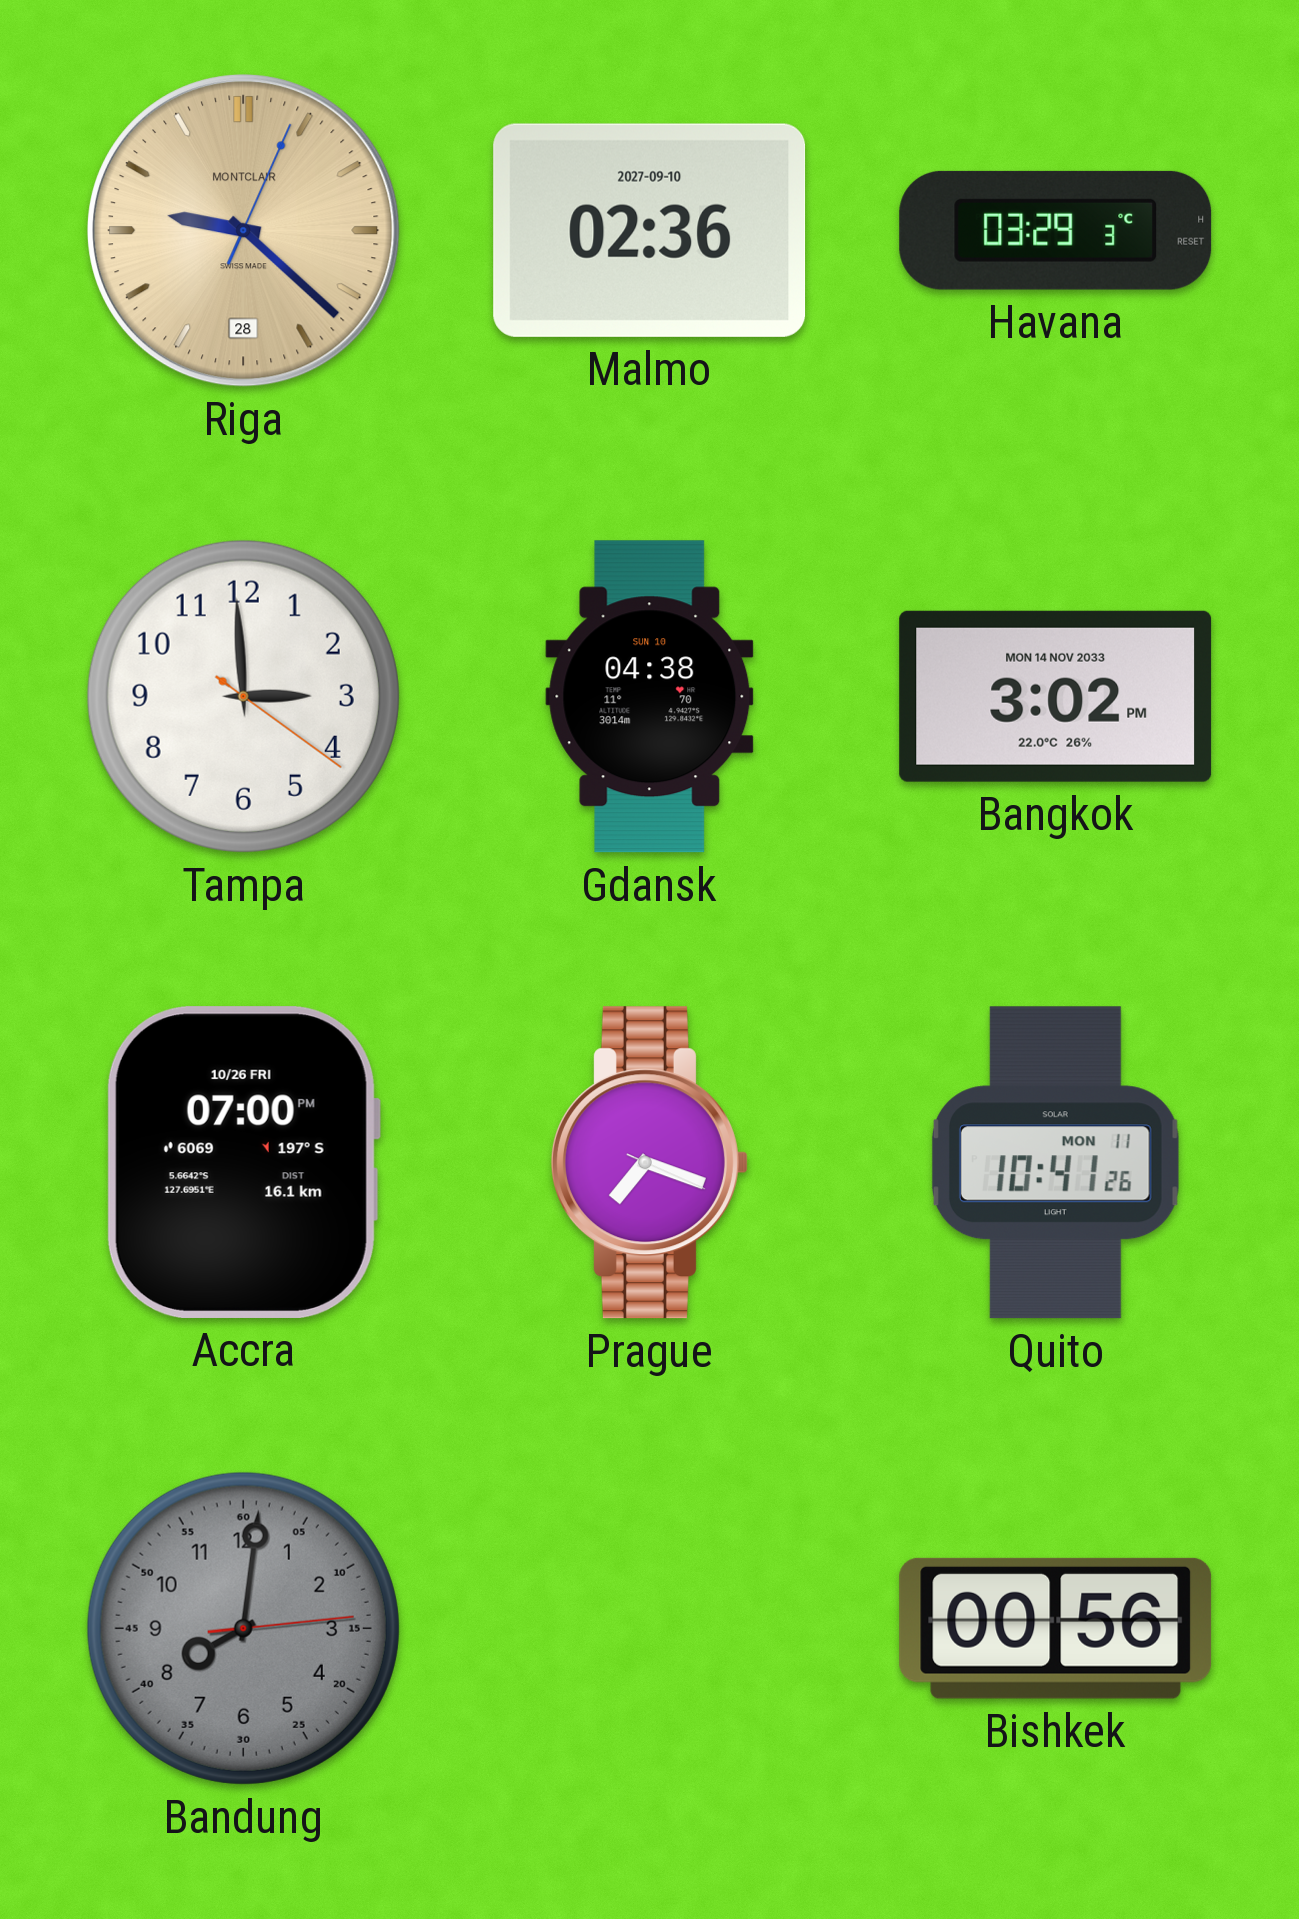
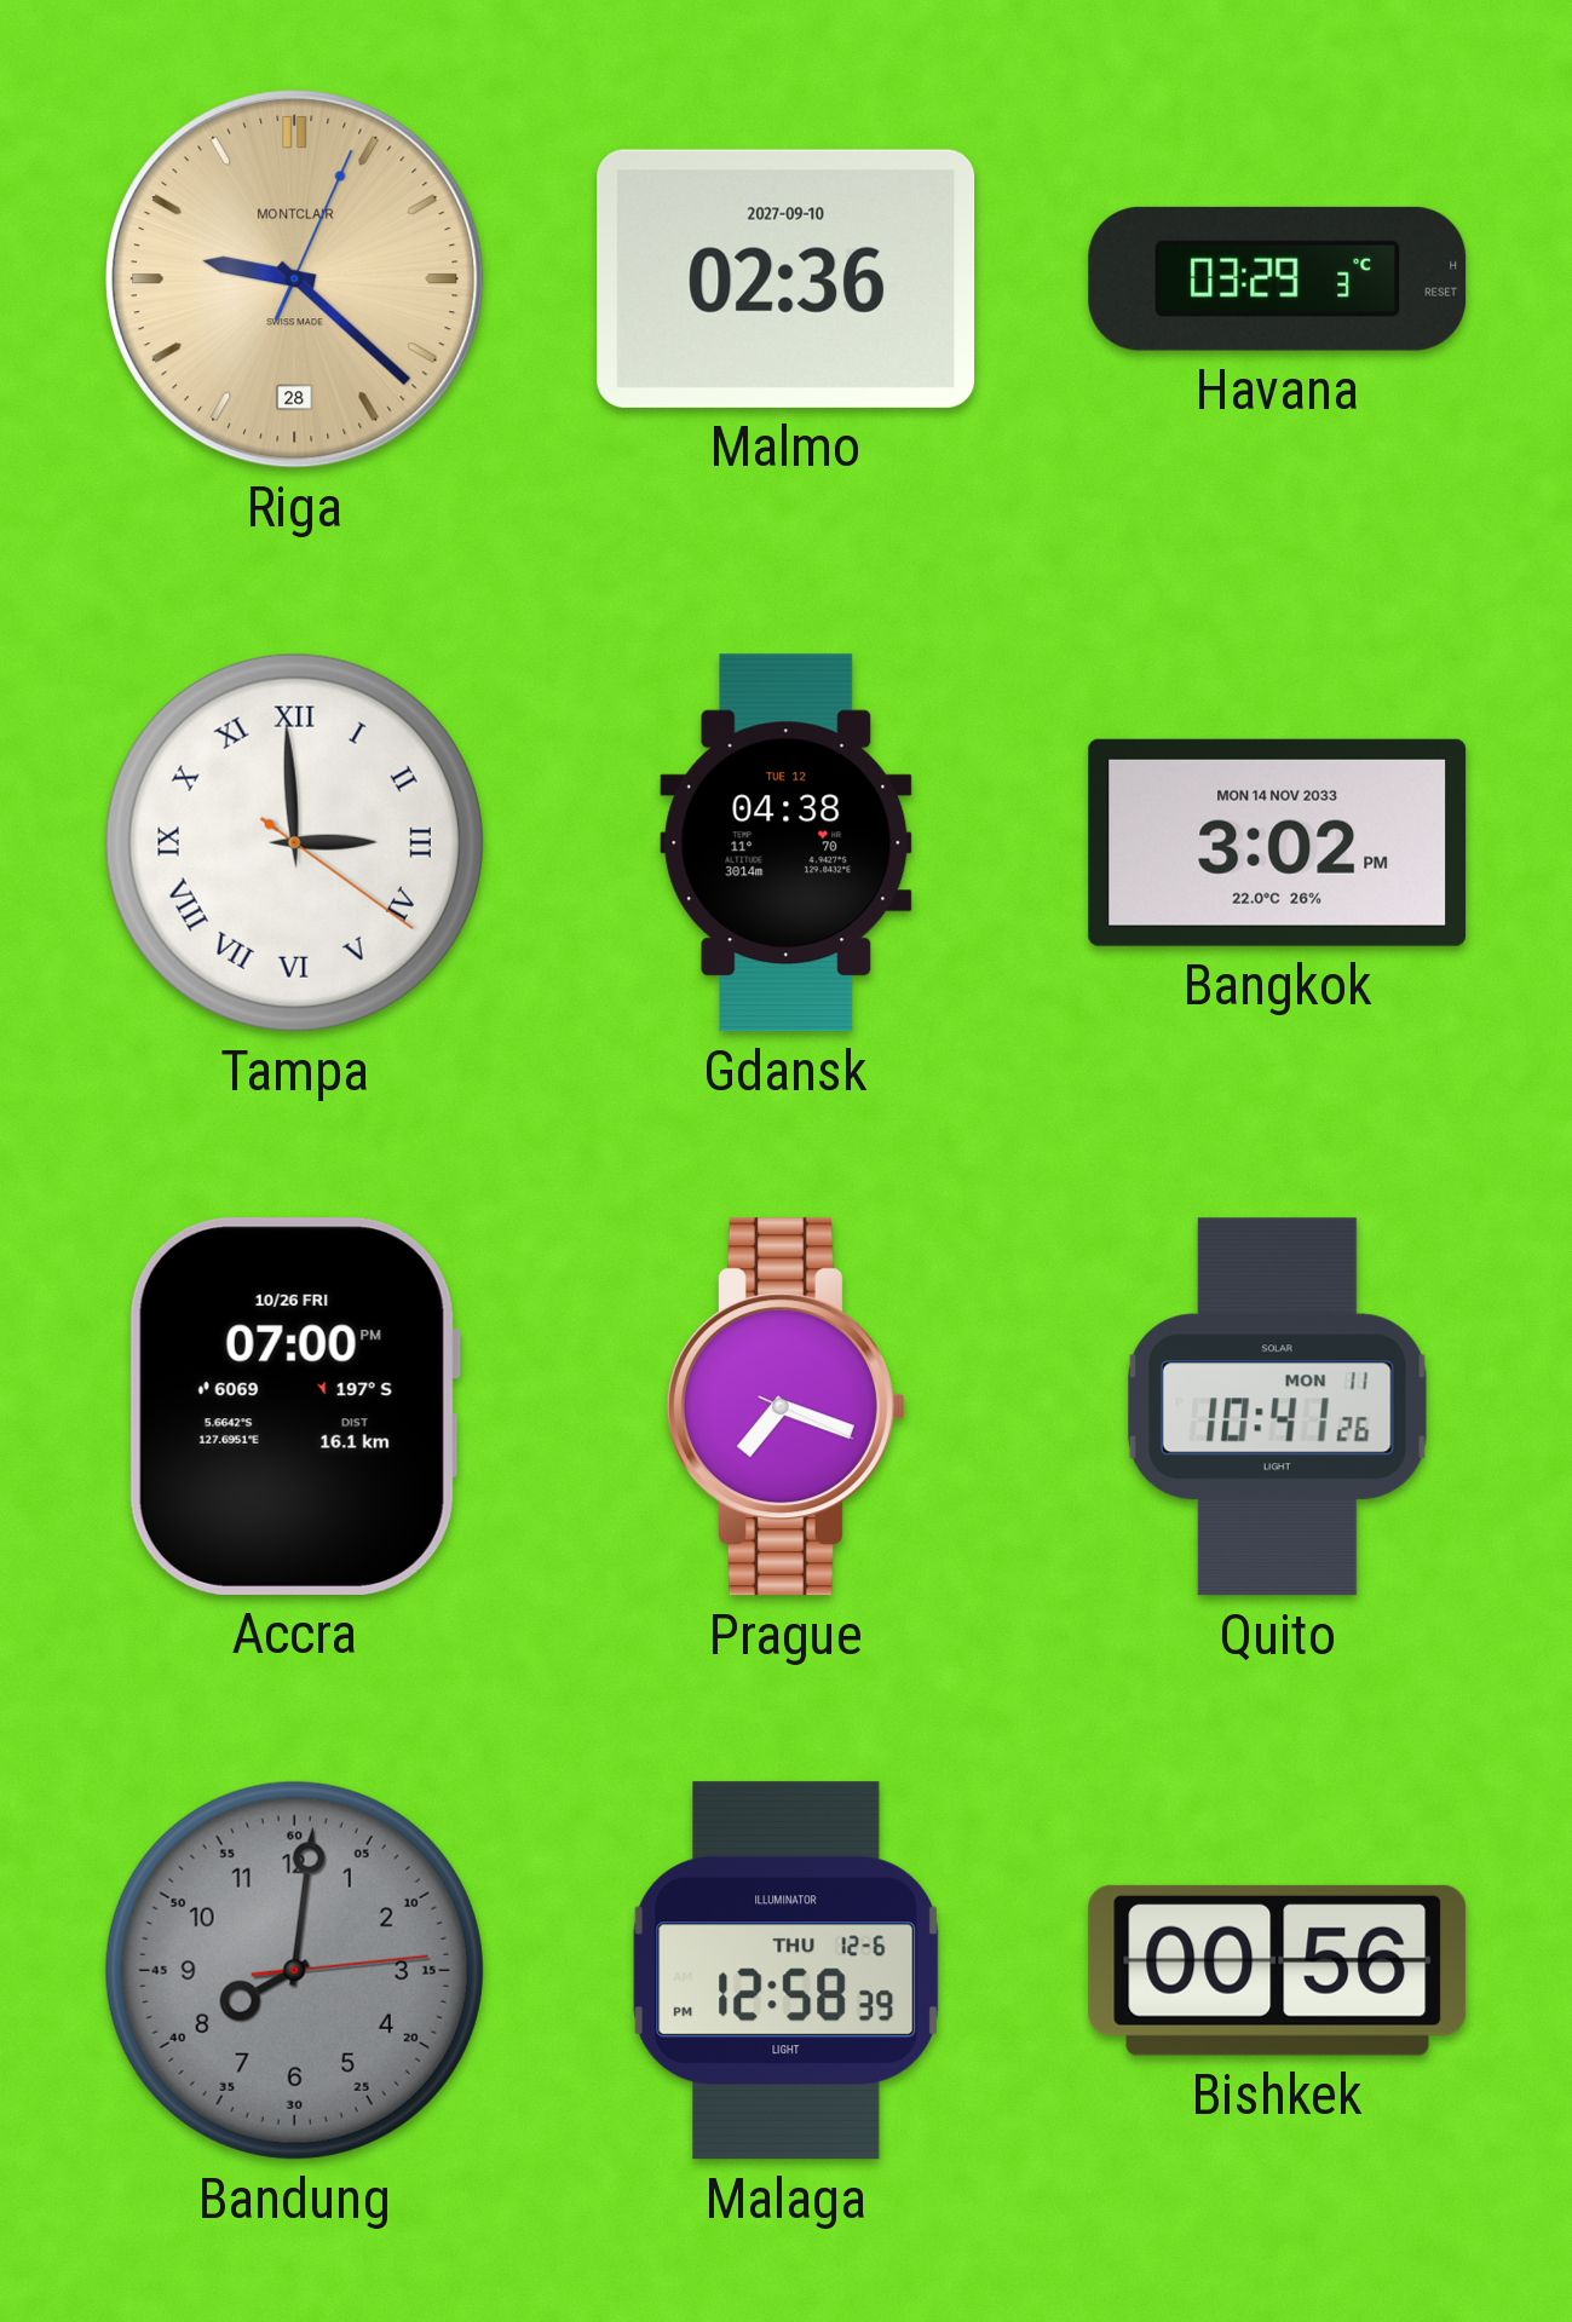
Tampa numerals: Arabic -> Roman (294, 842)
Gdansk date: SUN 10 -> TUE 12 (787, 843)
Malaga: none -> 12:58 (787, 1971)
